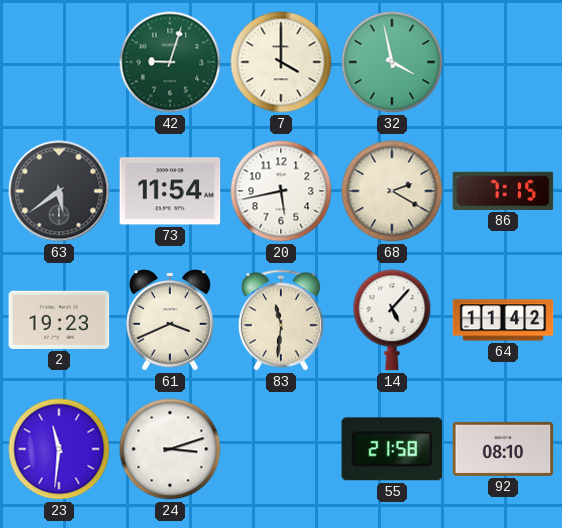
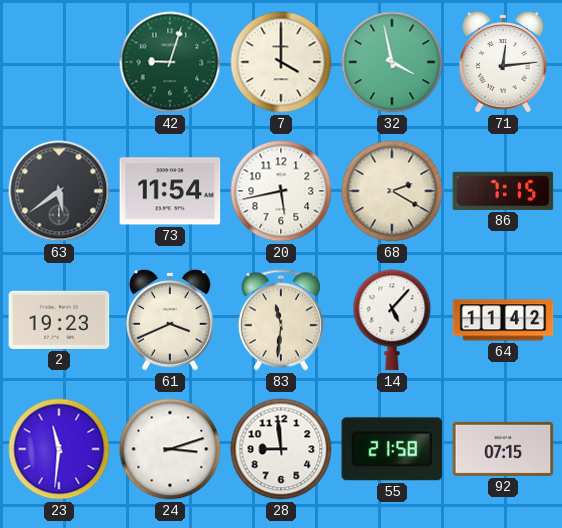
71: none -> 12:14 (504, 62)
28: none -> 8:59 (281, 449)
92: 08:10 -> 07:15 (503, 449)
